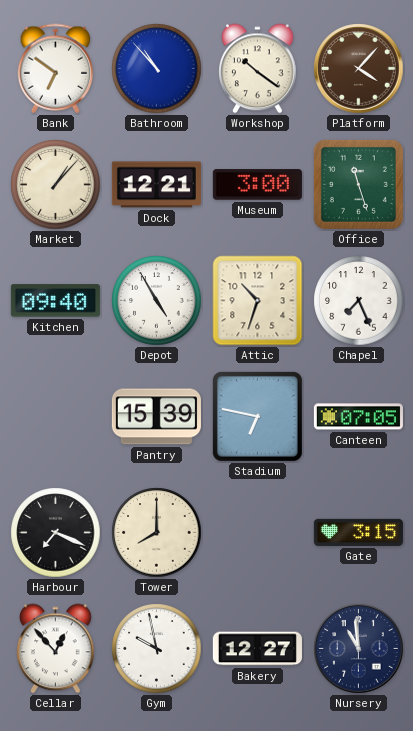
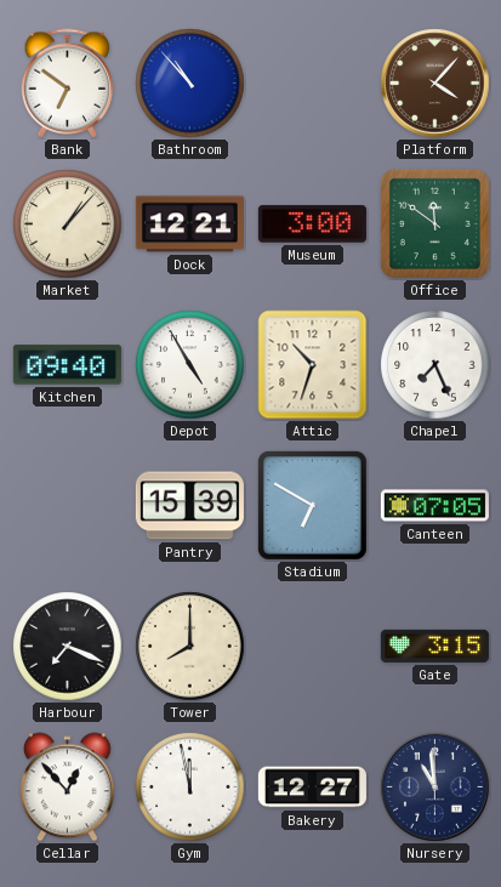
Workshop: 10:21 -> none (258, 69)
Office: 11:27 -> 11:51 (434, 223)
Stadium: 6:47 -> 6:50 (312, 505)
Gym: 9:58 -> 11:58 (190, 788)
